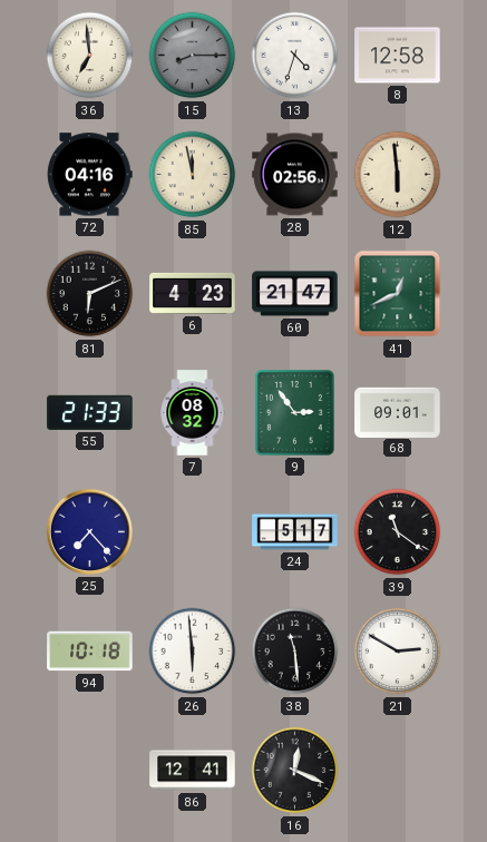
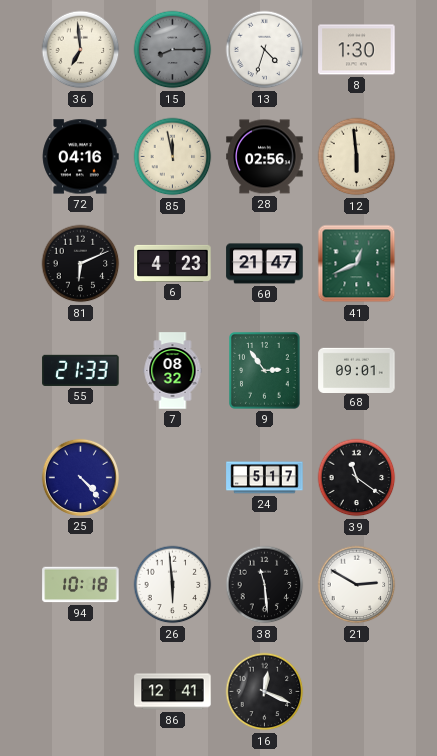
8: 12:58 -> 1:30 (357, 50)
25: 7:23 -> 4:23 (80, 477)
